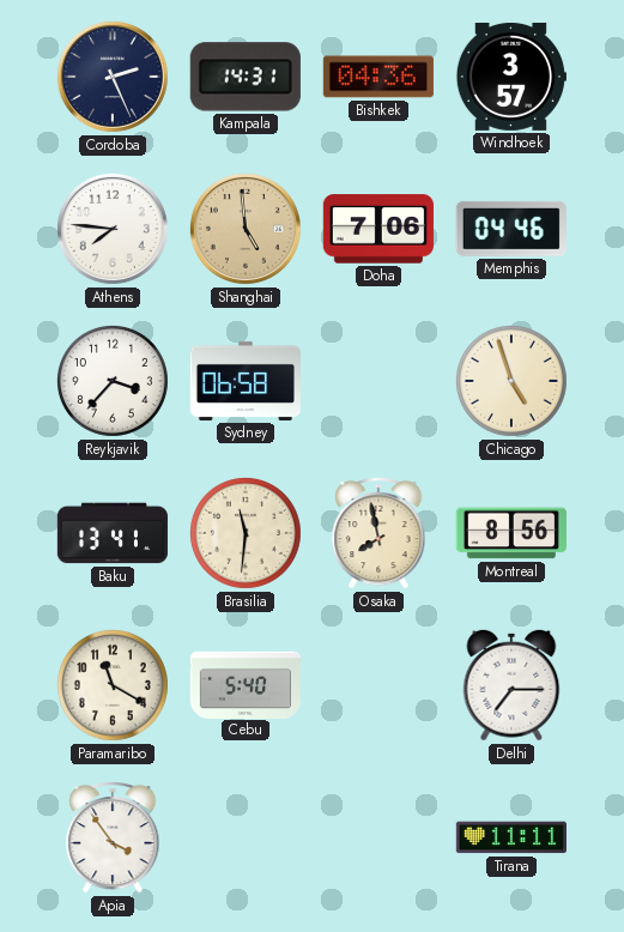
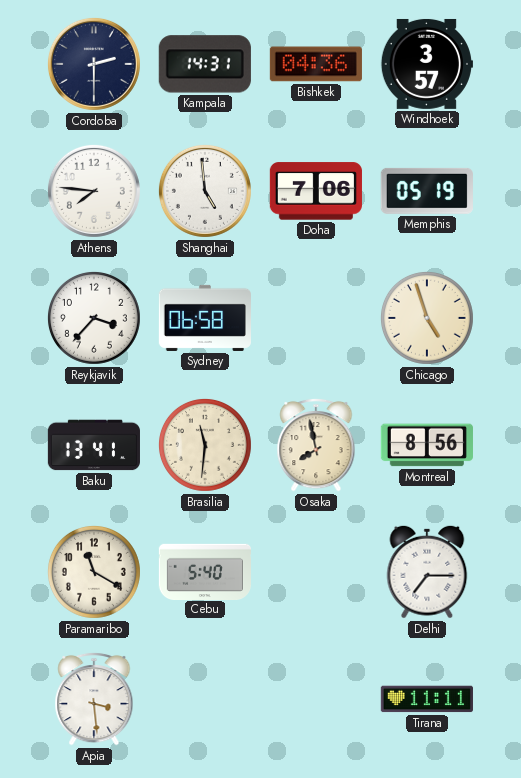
Cordoba: 2:26 -> 2:30 (94, 64)
Shanghai dial: champagne -> white (205, 191)
Memphis: 04:46 -> 05:19 (427, 191)
Apia: 3:54 -> 3:29 (94, 699)
